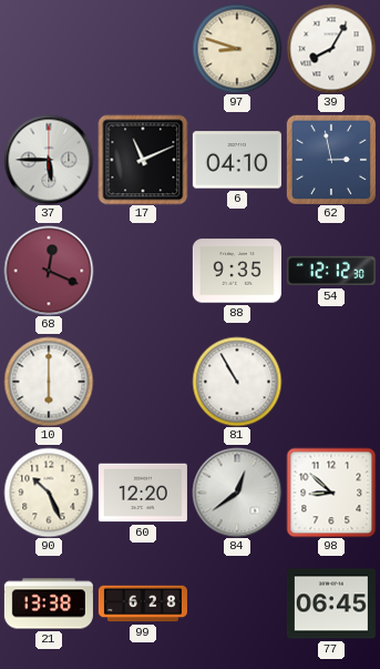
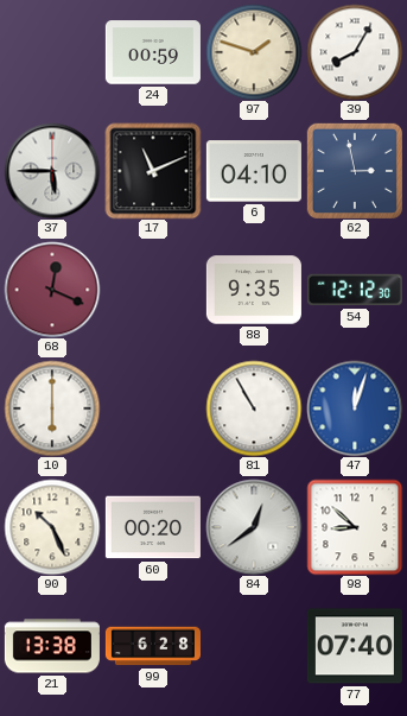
24: none -> 00:59 (153, 52)
97: 8:48 -> 1:48 (254, 52)
47: none -> 12:03 (355, 408)
60: 12:20 -> 00:20 (153, 527)
77: 06:45 -> 07:40 (355, 646)
